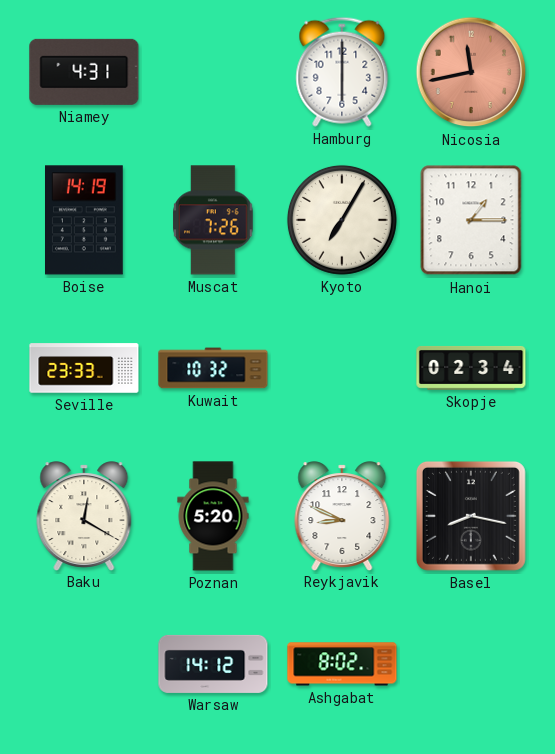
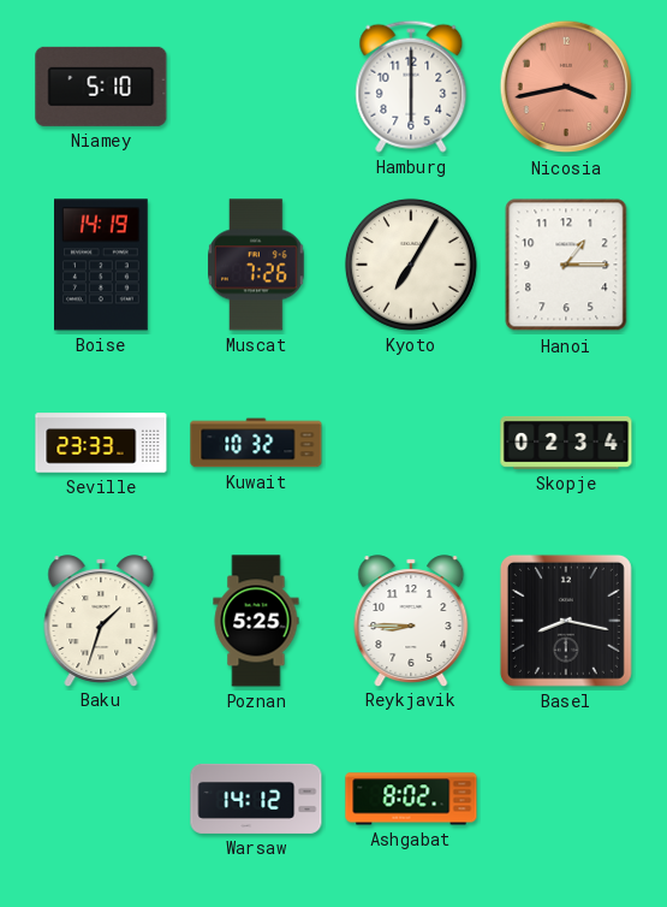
Niamey: 4:31 -> 5:10 (101, 87)
Nicosia: 11:43 -> 3:43 (566, 87)
Baku: 12:20 -> 1:33 (101, 621)
Poznan: 5:20 -> 5:25 (256, 621)
Reykjavik: 8:49 -> 8:45 (411, 621)
